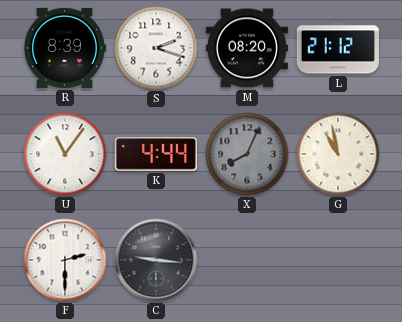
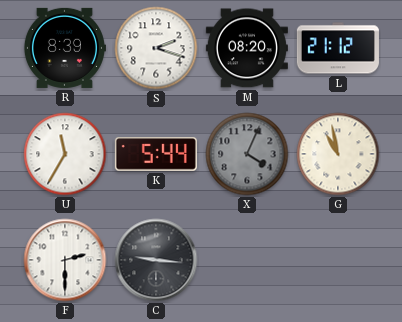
U: 11:06 -> 11:35 (65, 154)
K: 4:44 -> 5:44 (156, 154)
X: 8:04 -> 4:04 (247, 154)
